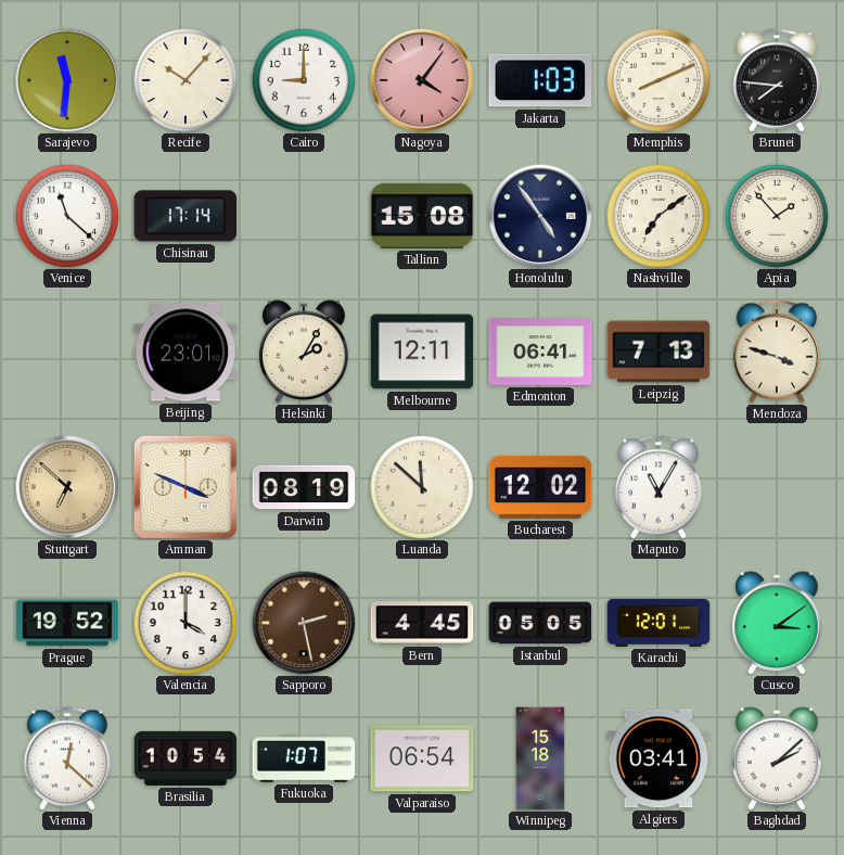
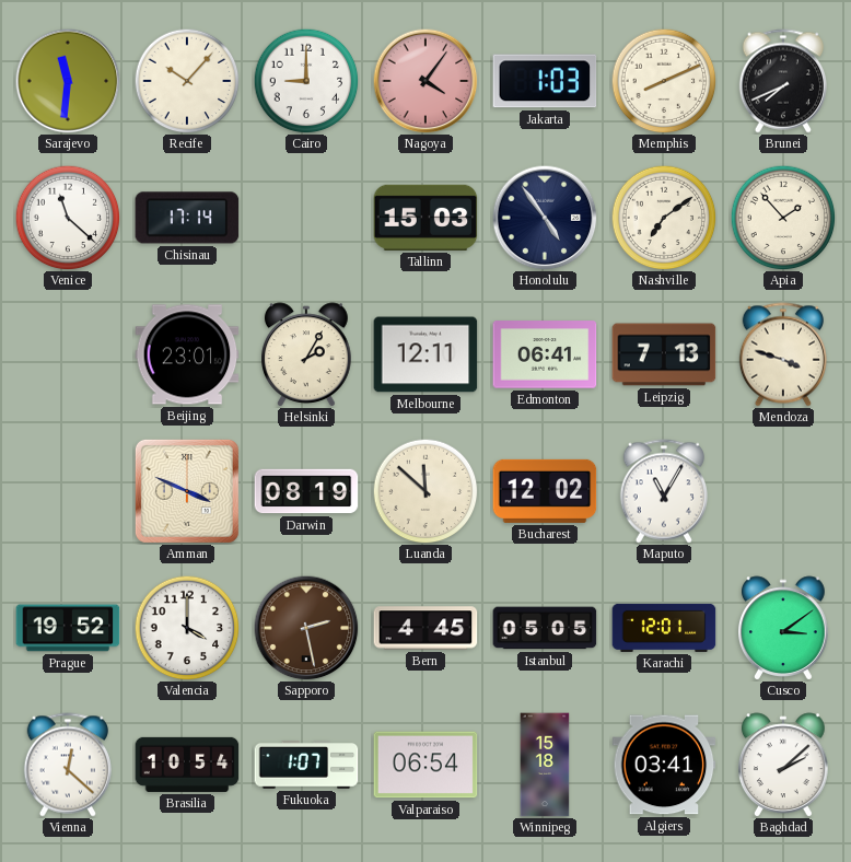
Brunei: 7:46 -> 7:41 (783, 81)
Tallinn: 15:08 -> 15:03 (425, 218)
Stuttgart: 6:52 -> none (67, 487)
